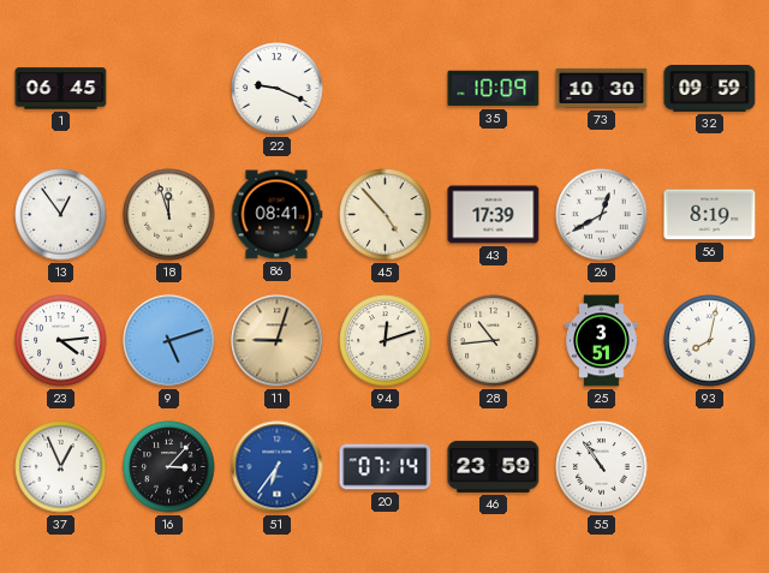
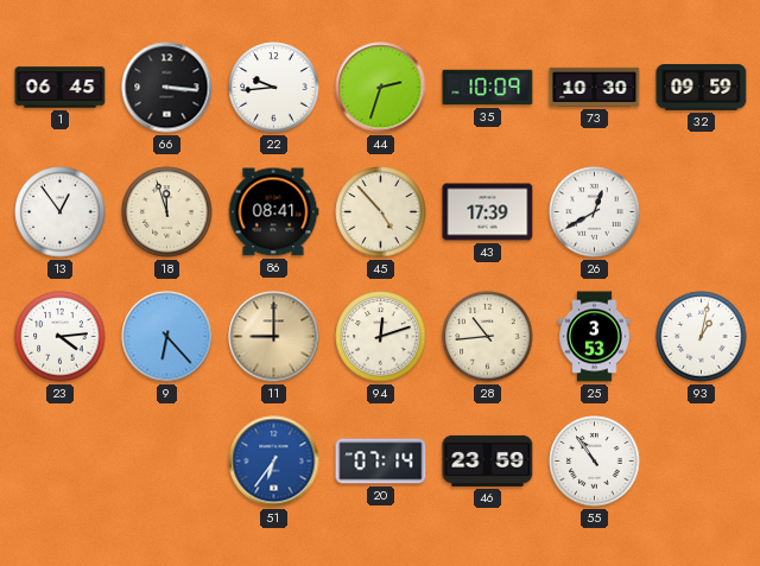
66: none -> 3:16 (167, 88)
22: 9:19 -> 9:44 (274, 88)
44: none -> 2:33 (381, 88)
56: 8:19 -> none (710, 215)
9: 5:12 -> 6:23 (167, 337)
11: 9:03 -> 9:00 (274, 337)
25: 3:51 -> 3:53 (595, 337)
93: 8:02 -> 1:02 (702, 337)
37: 12:56 -> none (61, 467)
16: 3:07 -> none (169, 467)
